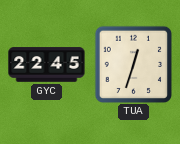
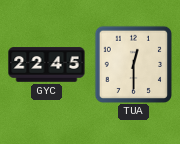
TUA: 12:33 -> 12:30 (133, 64)
